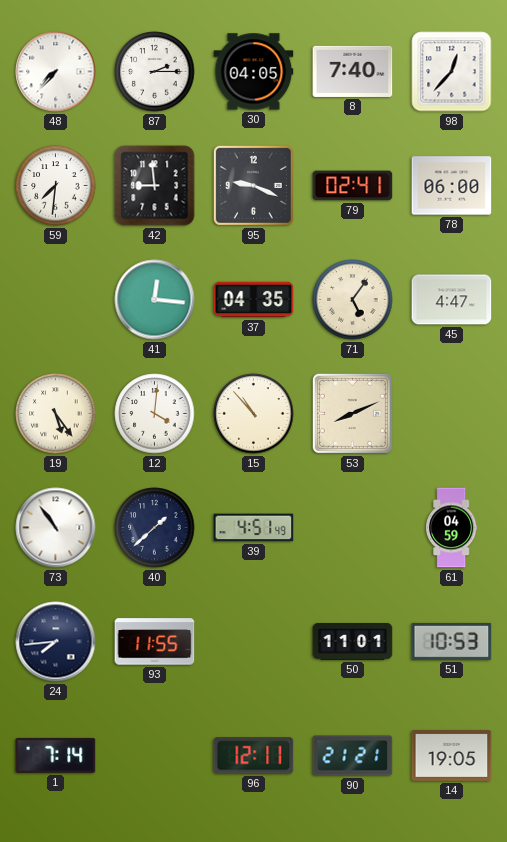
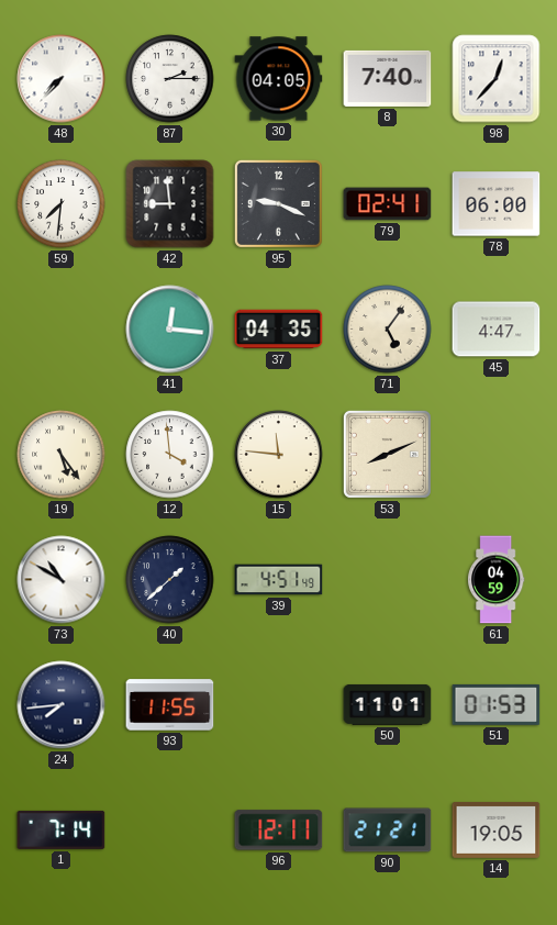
12: 4:01 -> 3:59 (170, 455)
15: 10:53 -> 11:46 (279, 455)
73: 10:54 -> 10:50 (62, 580)
51: 10:53 -> 01:53 (497, 704)
